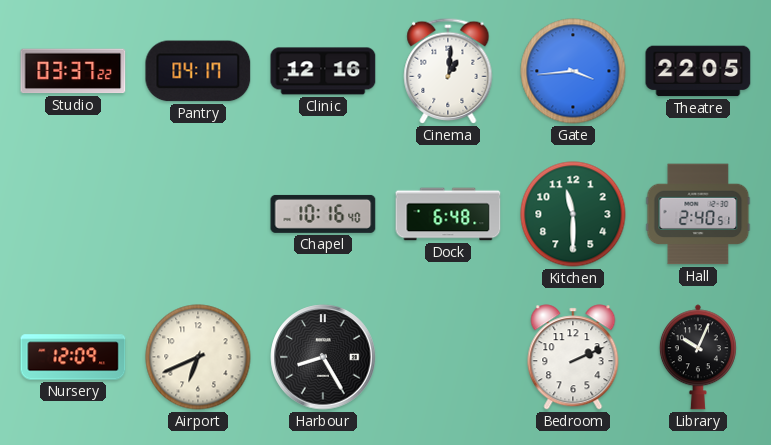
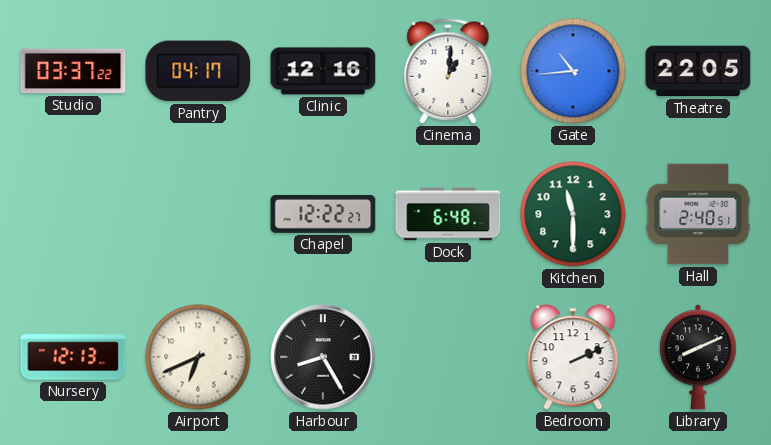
Gate: 3:44 -> 10:44 (573, 71)
Chapel: 10:16 -> 12:22 (323, 214)
Nursery: 12:09 -> 12:13 (73, 357)
Library: 10:04 -> 8:11 (698, 357)
